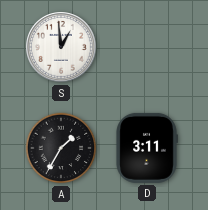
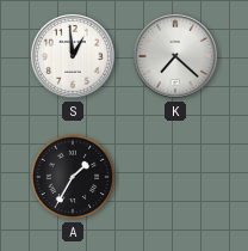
K: none -> 7:22 (176, 57)
D: 3:11 -> none (147, 148)
